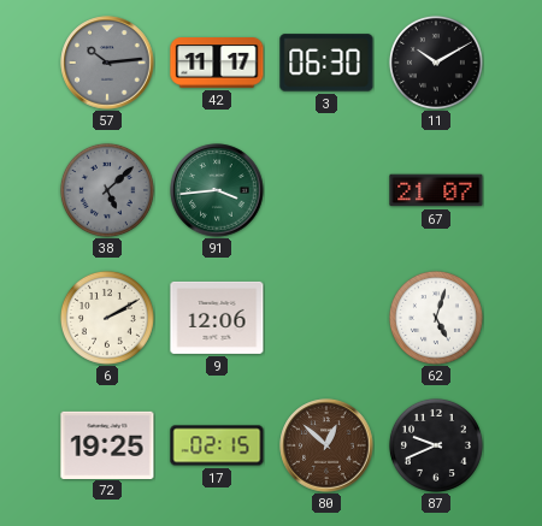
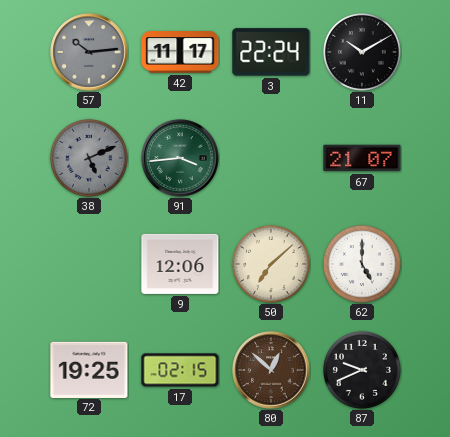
3: 06:30 -> 22:24 (271, 52)
38: 5:08 -> 5:11 (89, 158)
6: 2:10 -> none (107, 318)
50: none -> 7:08 (271, 264)
62: 5:03 -> 5:00 (362, 264)
